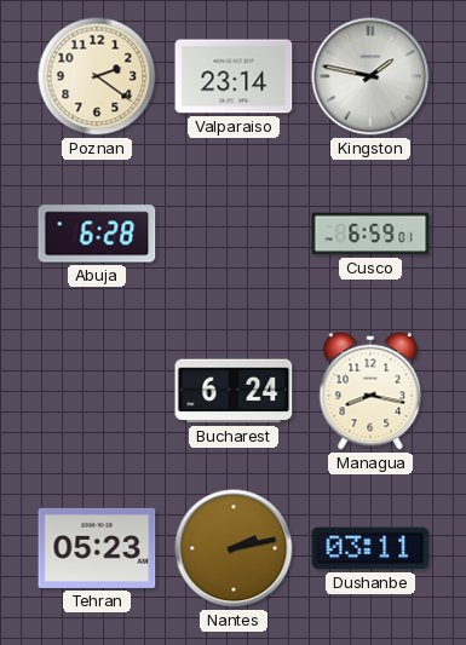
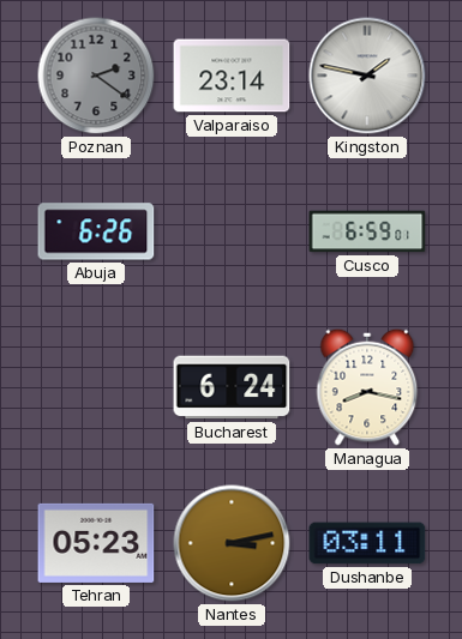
Poznan dial: cream -> grey (96, 76)
Abuja: 6:28 -> 6:26 (96, 231)
Nantes: 2:13 -> 3:13 (232, 543)
